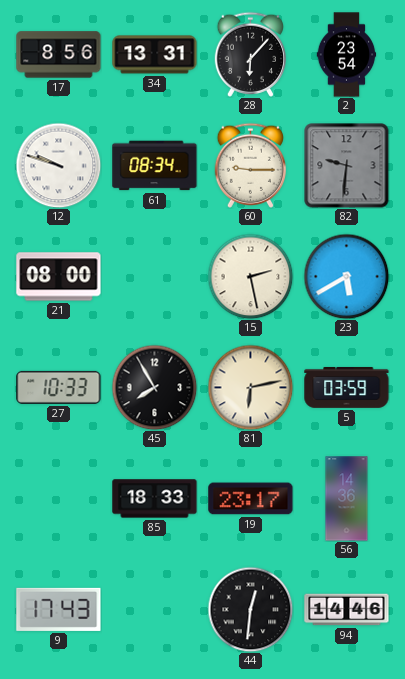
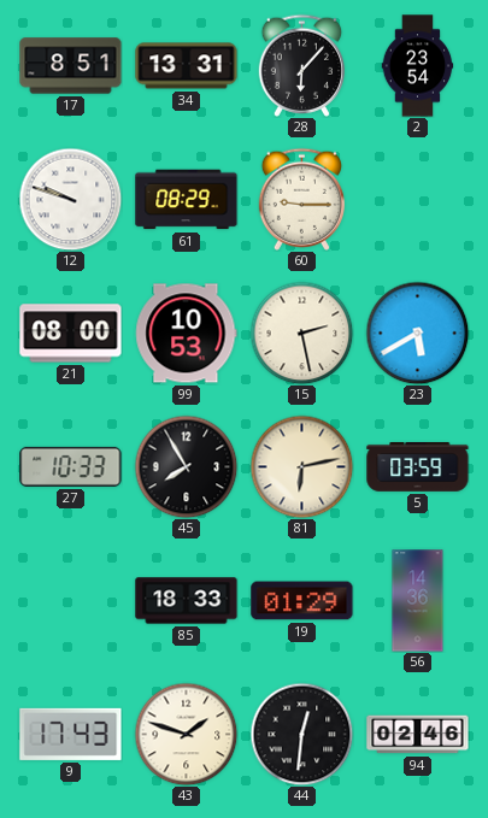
17: 8:56 -> 8:51 (71, 66)
61: 08:34 -> 08:29 (187, 200)
82: 9:31 -> none (347, 166)
99: none -> 10:53 (187, 334)
19: 23:17 -> 01:29 (302, 601)
43: none -> 1:48 (186, 734)
94: 14:46 -> 02:46 (418, 735)
